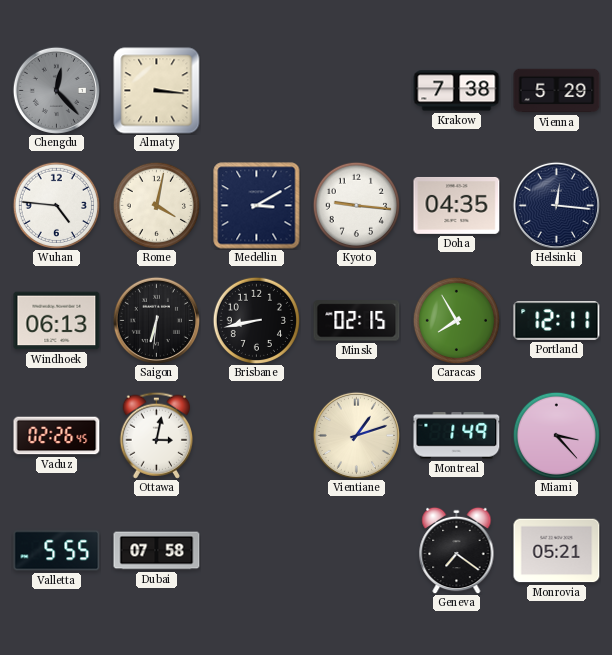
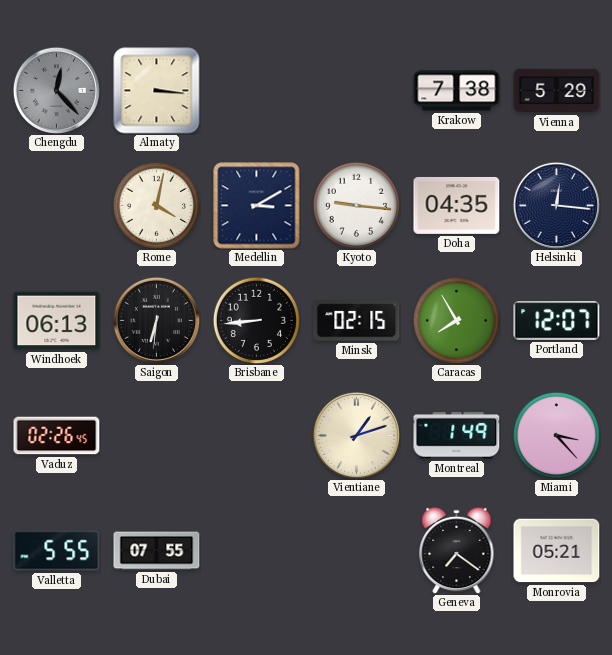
Wuhan: 4:46 -> none (56, 205)
Brisbane: 8:43 -> 8:44 (256, 320)
Portland: 12:11 -> 12:07 (557, 321)
Ottawa: 3:02 -> none (156, 435)
Dubai: 07:58 -> 07:55 (157, 551)
